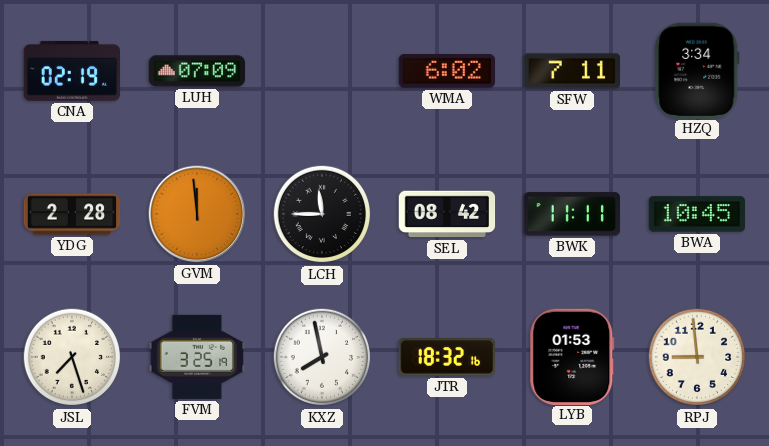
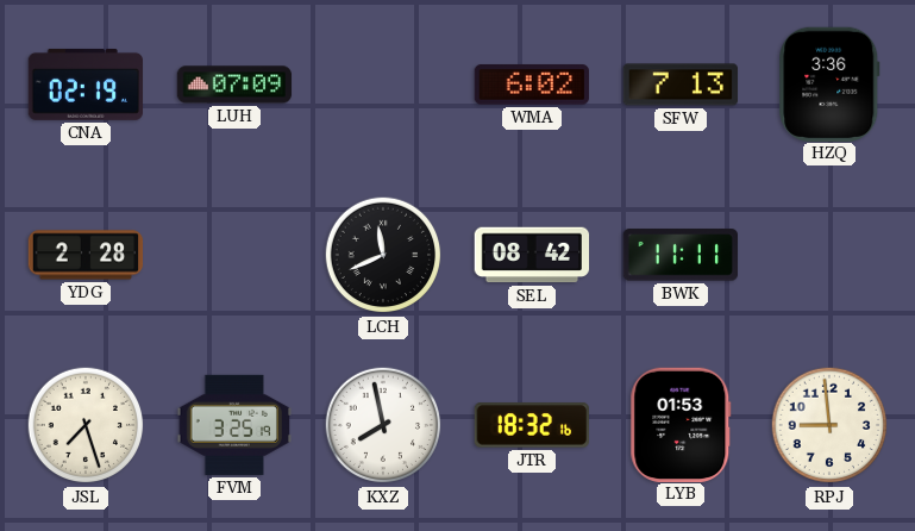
SFW: 7:11 -> 7:13 (679, 85)
HZQ: 3:34 -> 3:36 (829, 83)
GVM: 11:59 -> none (197, 214)
LCH: 11:45 -> 11:41 (383, 255)
BWA: 10:45 -> none (697, 214)
